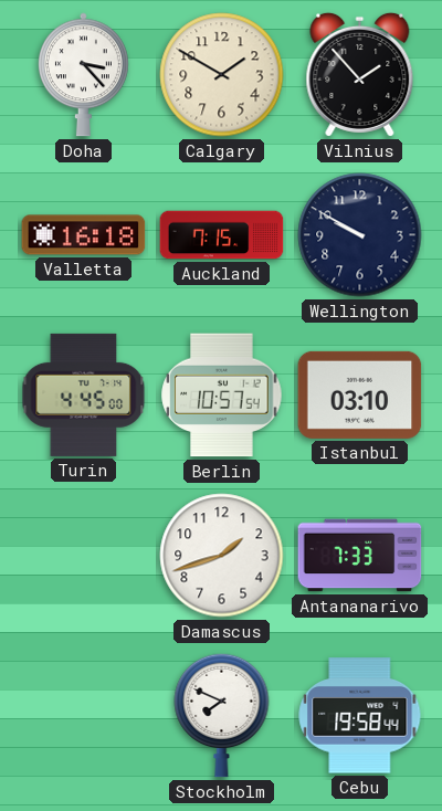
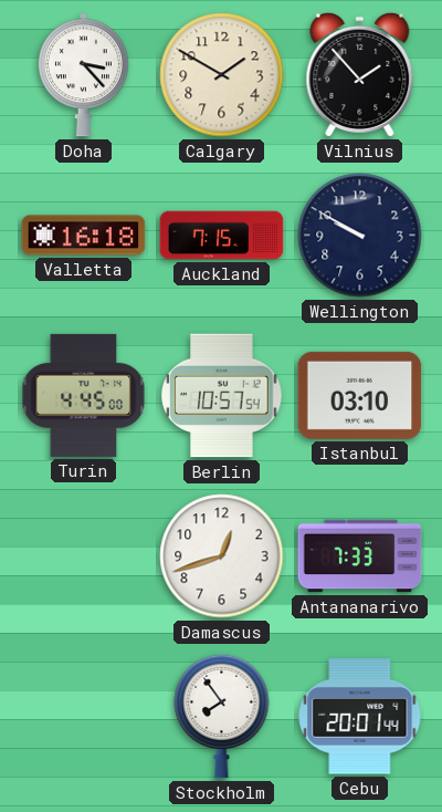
Damascus: 1:42 -> 12:42 (222, 556)
Stockholm: 7:49 -> 7:54 (222, 716)
Cebu: 19:58 -> 20:01 (360, 717)
